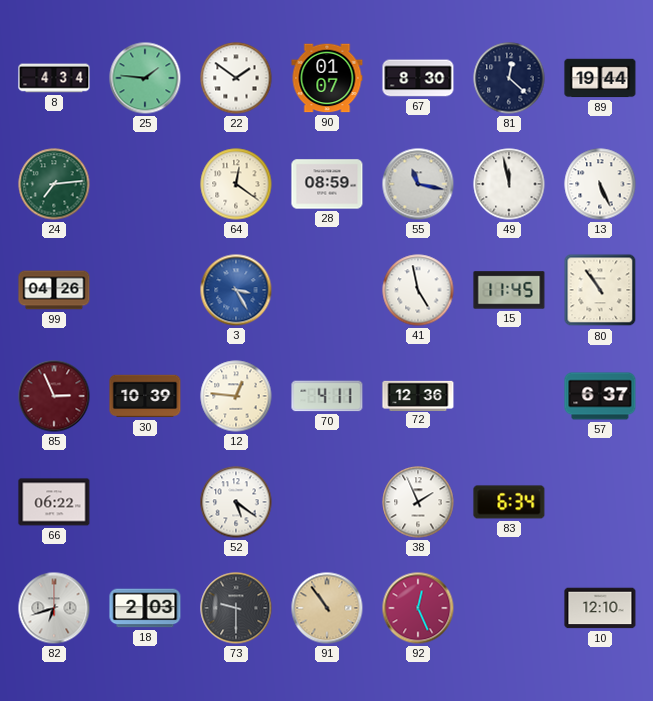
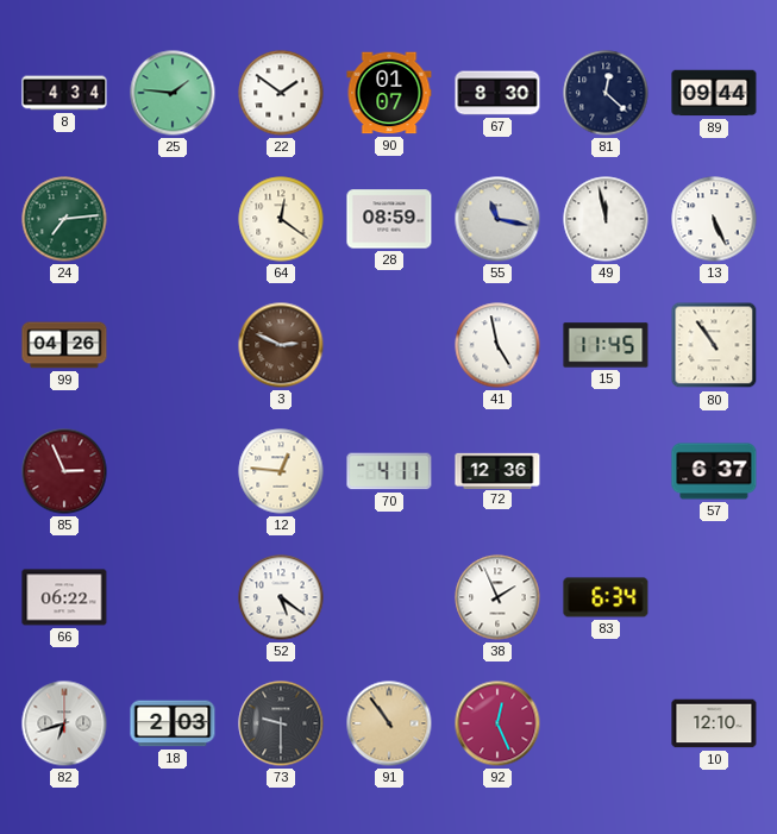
89: 19:44 -> 09:44 (714, 93)
3: 3:25 -> 2:49 (281, 345)
3 dial: blue -> brown (281, 345)
30: 10:39 -> none (145, 396)
